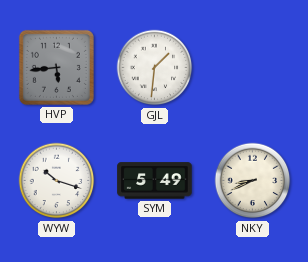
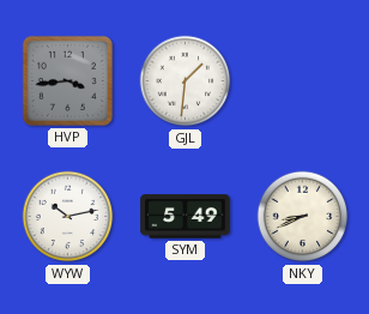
HVP: 5:44 -> 3:44 (67, 80)
WYW: 10:18 -> 10:13 (68, 217)
